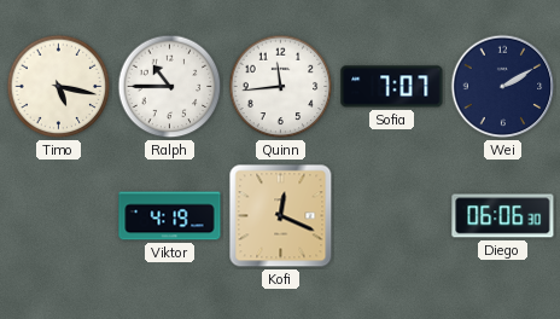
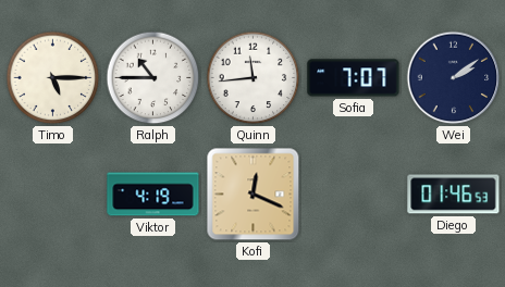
Timo: 5:17 -> 5:15 (53, 78)
Wei: 2:10 -> 2:09 (454, 78)
Diego: 06:06 -> 01:46 (454, 195)
